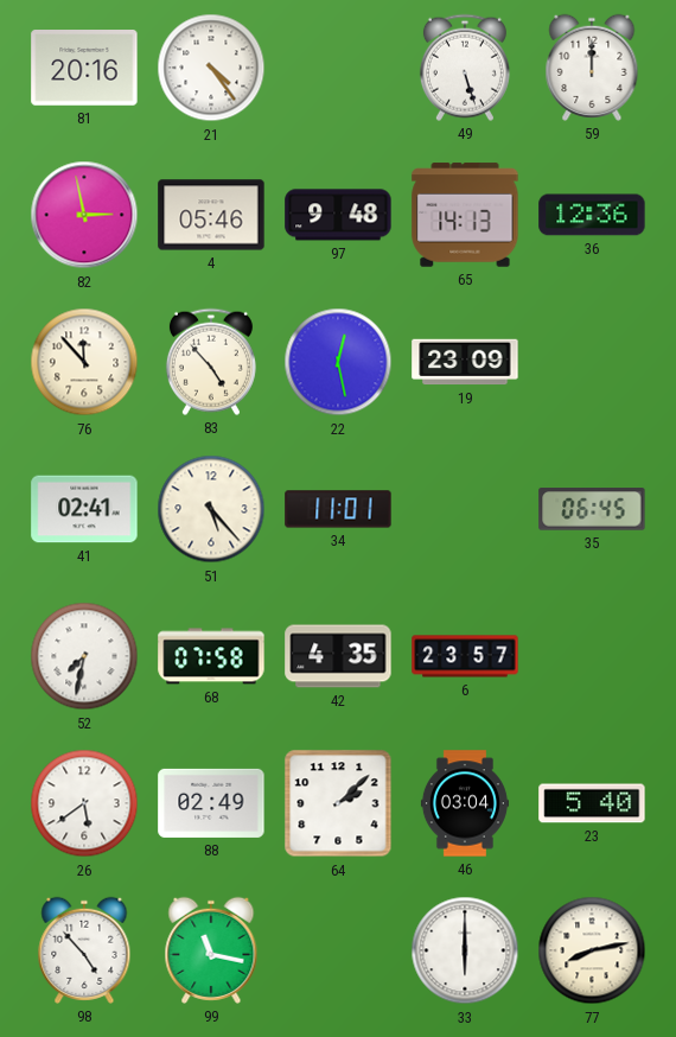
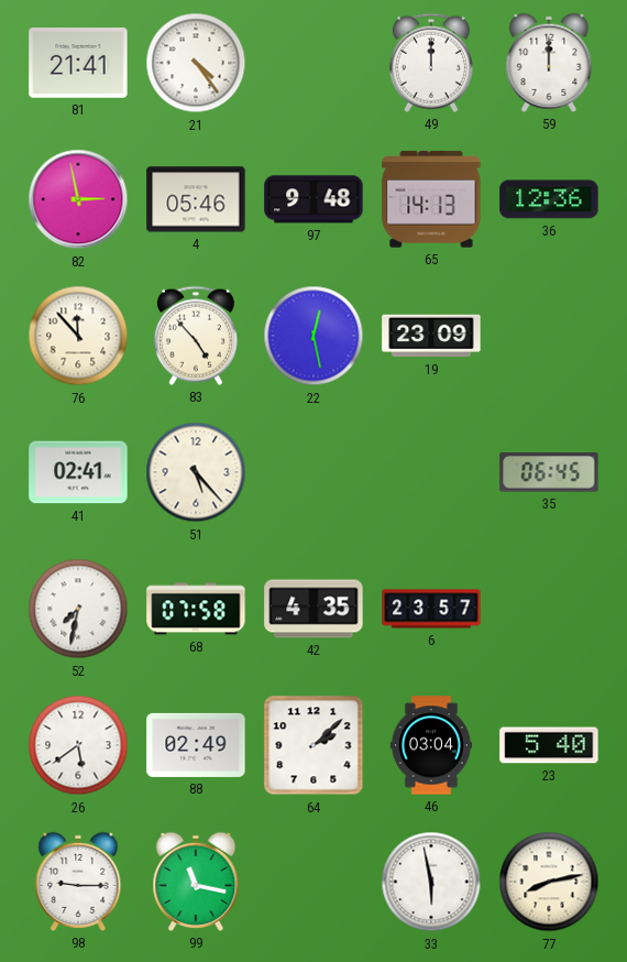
81: 20:16 -> 21:41 (78, 64)
49: 5:27 -> 12:00 (431, 63)
34: 11:01 -> none (338, 509)
98: 4:53 -> 9:15 (78, 882)
33: 6:00 -> 5:58 (431, 882)
